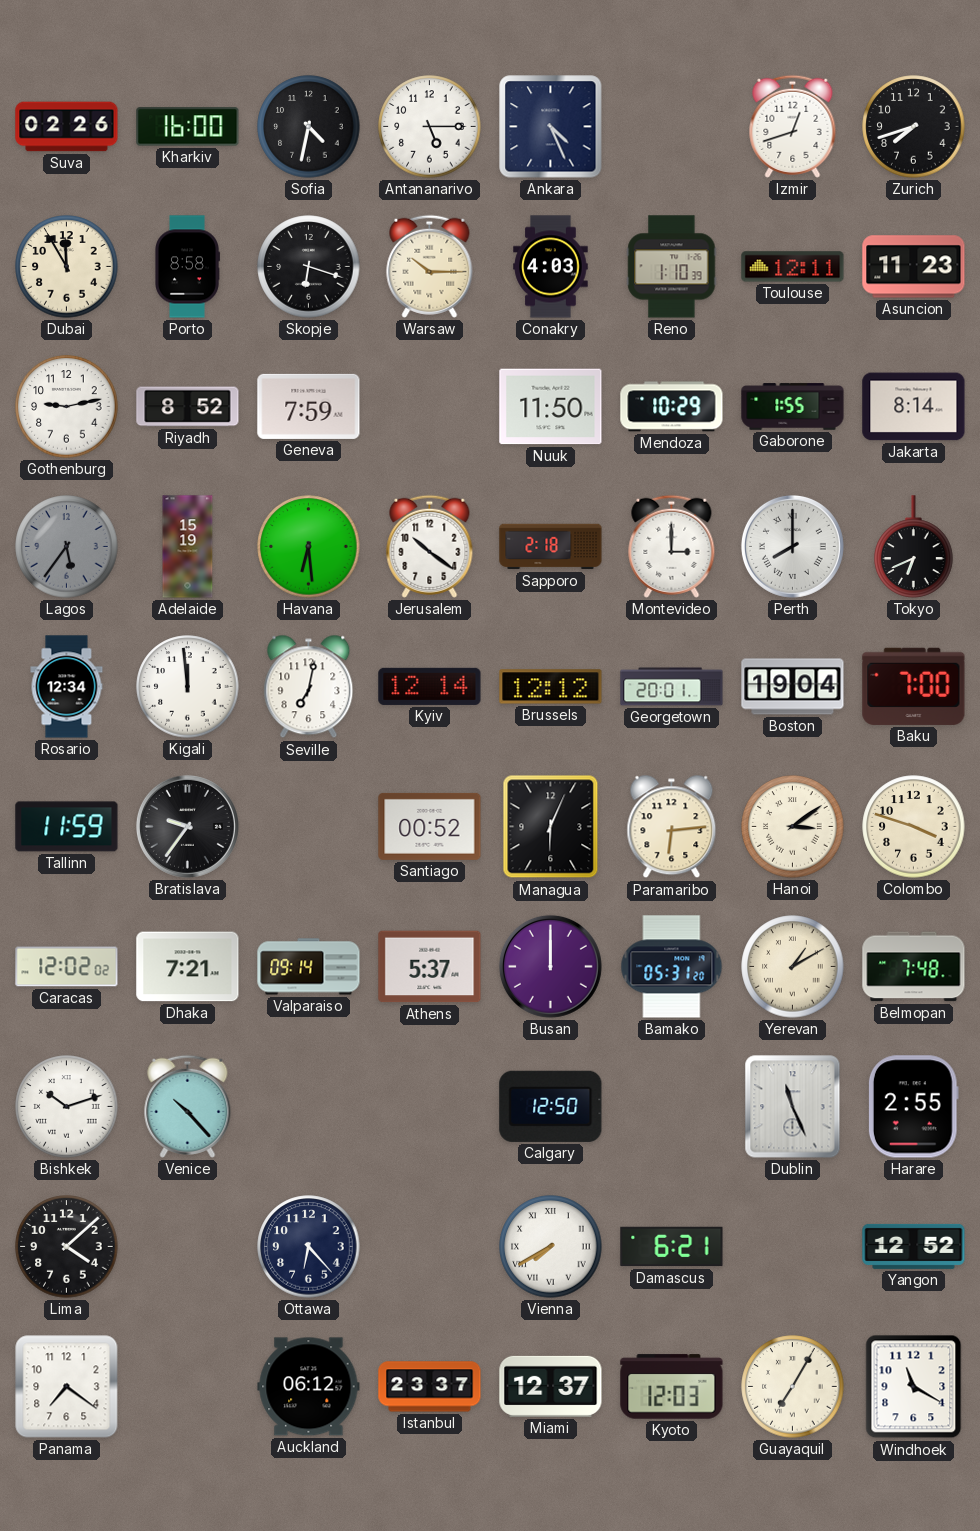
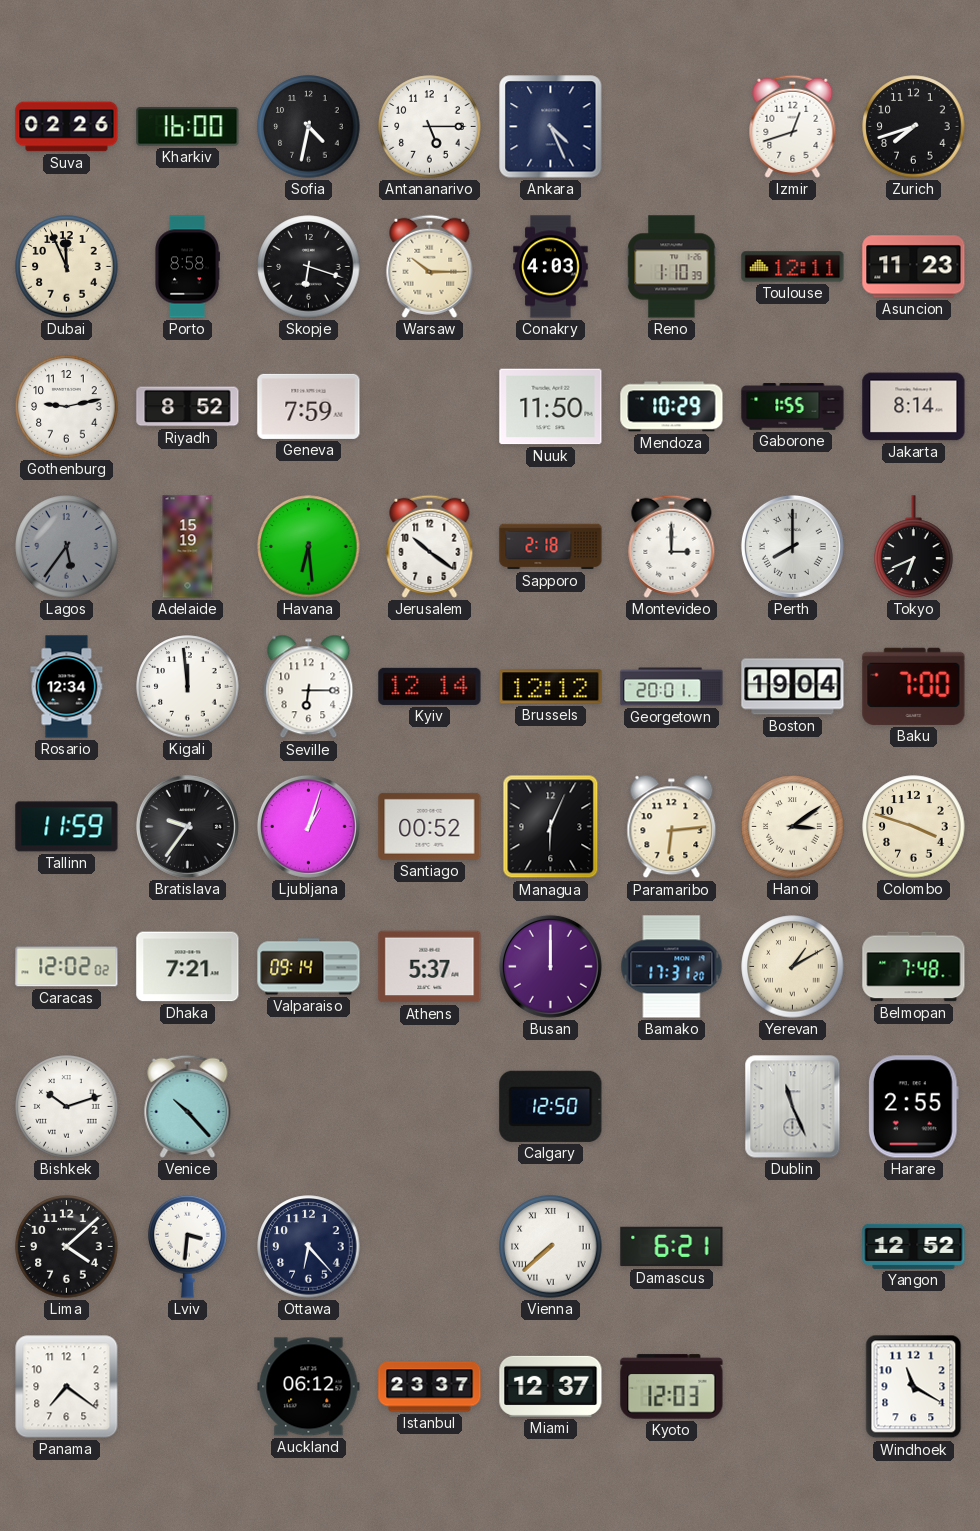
Dubai: 11:55 -> 11:56 (67, 267)
Seville: 7:02 -> 6:15 (309, 687)
Ljubljana: none -> 1:03 (308, 826)
Bamako: 05:31 -> 17:31 (672, 967)
Lviv: none -> 3:31 (188, 1246)
Vienna: 7:40 -> 7:38 (551, 1247)
Guayaquil: 7:05 -> none (793, 1387)
